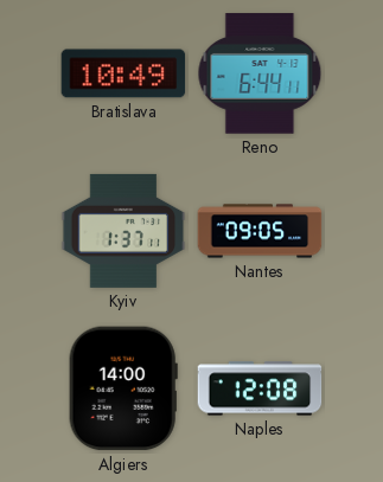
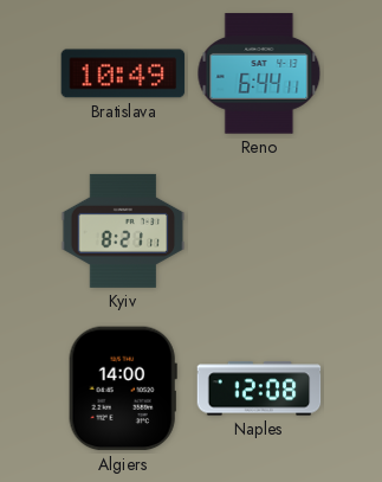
Kyiv: 1:37 -> 8:21 (123, 231)
Nantes: 09:05 -> none (260, 231)
